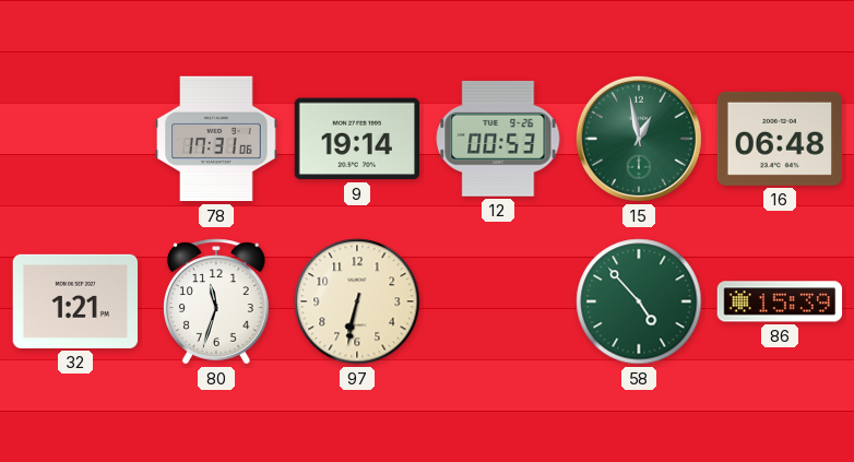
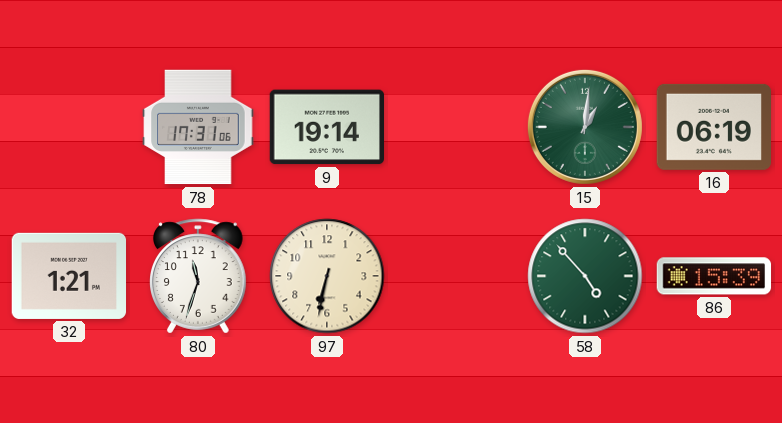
12: 00:53 -> none (498, 139)
15: 12:58 -> 1:01 (585, 127)
16: 06:48 -> 06:19 (713, 127)
